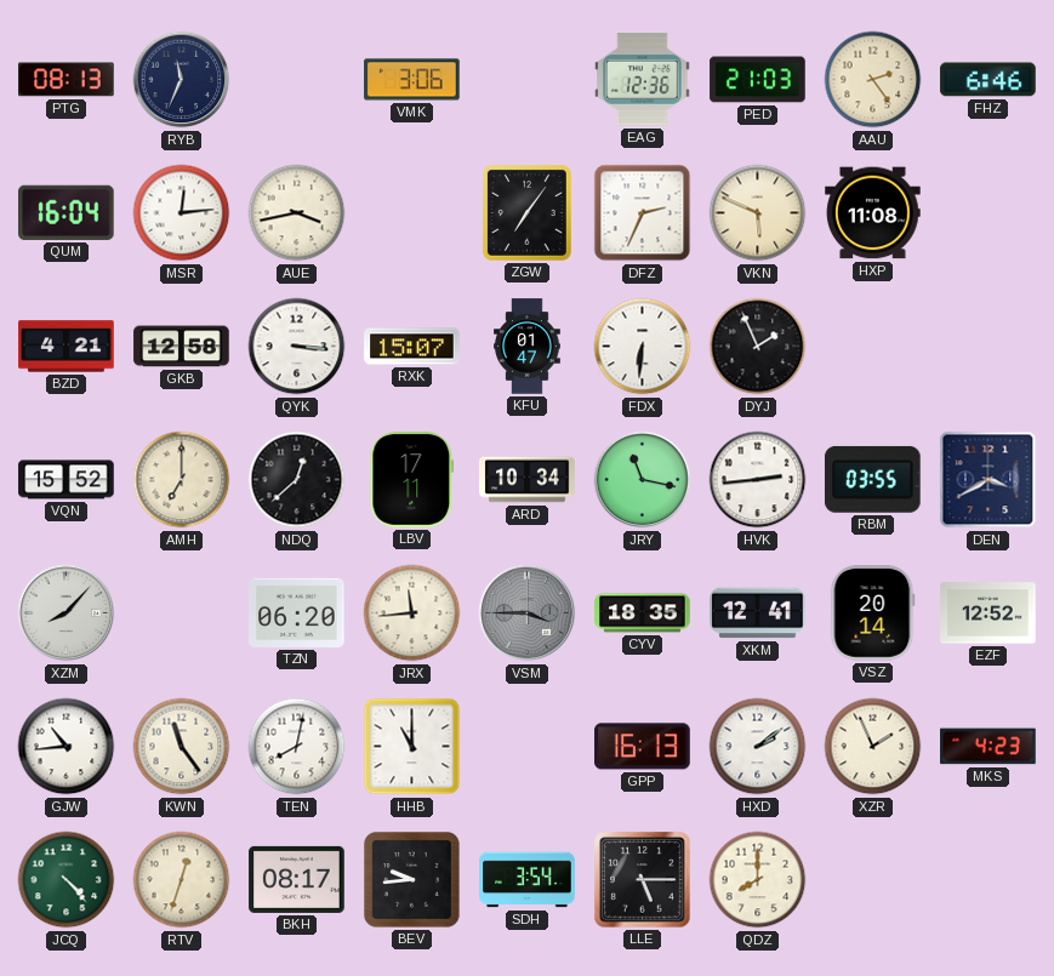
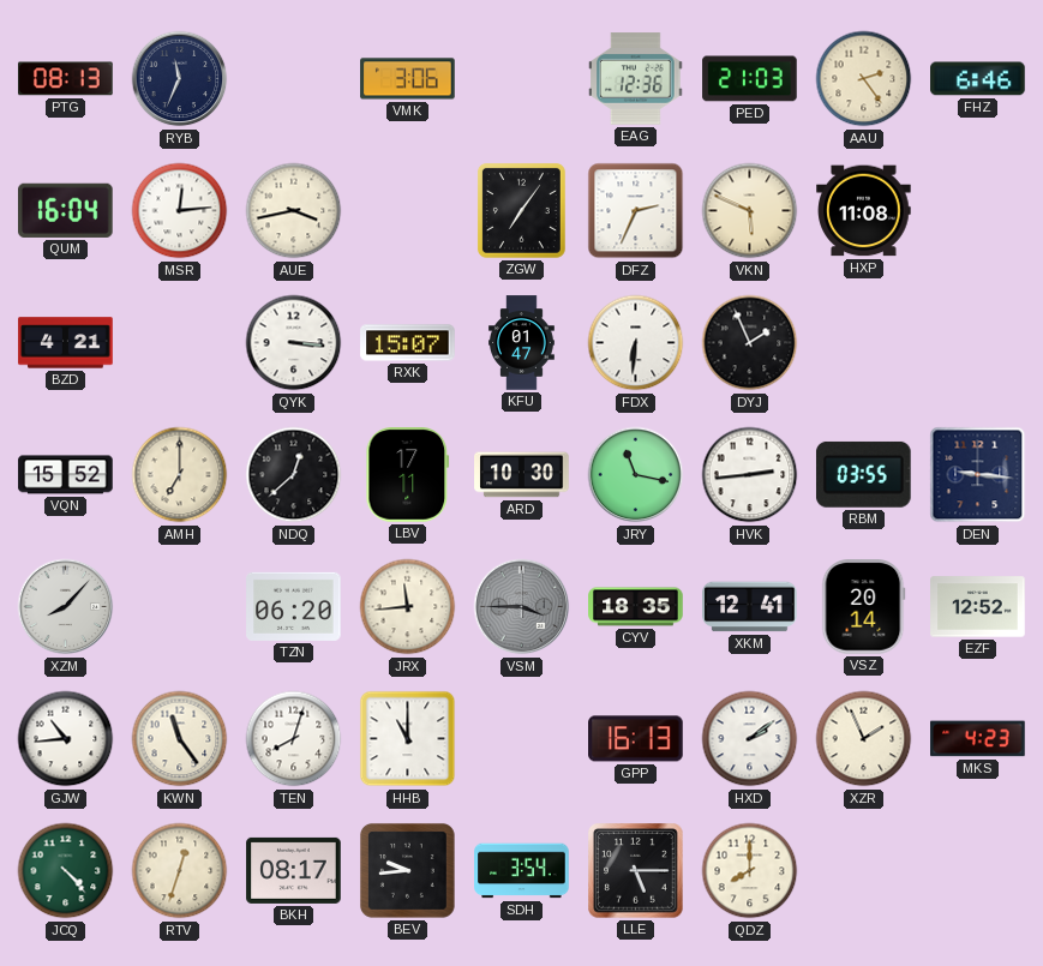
GKB: 12:58 -> none (182, 347)
ARD: 10:34 -> 10:30 (522, 475)
DEN: 3:40 -> 9:16 (978, 475)
TEN: 8:02 -> 8:03 (294, 739)
